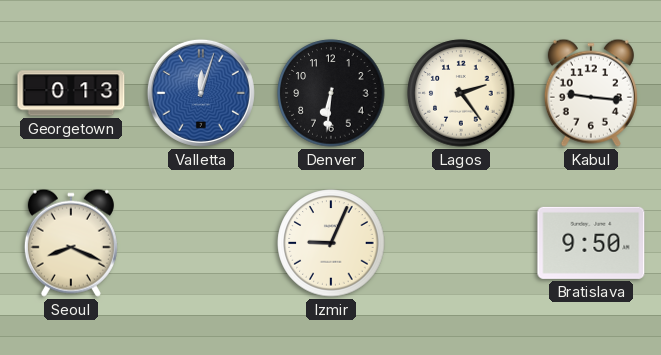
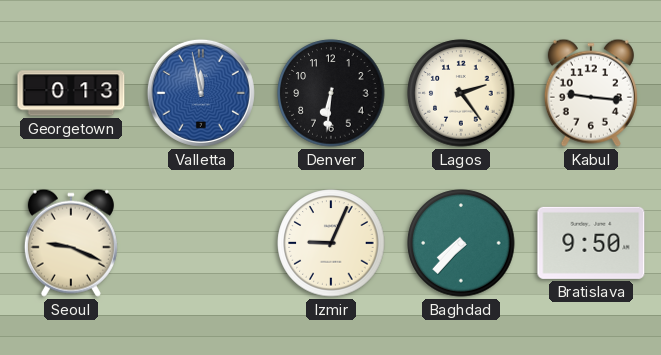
Valletta: 12:03 -> 11:58 (201, 93)
Seoul: 8:19 -> 9:19 (71, 243)
Baghdad: none -> 7:37 (461, 243)
